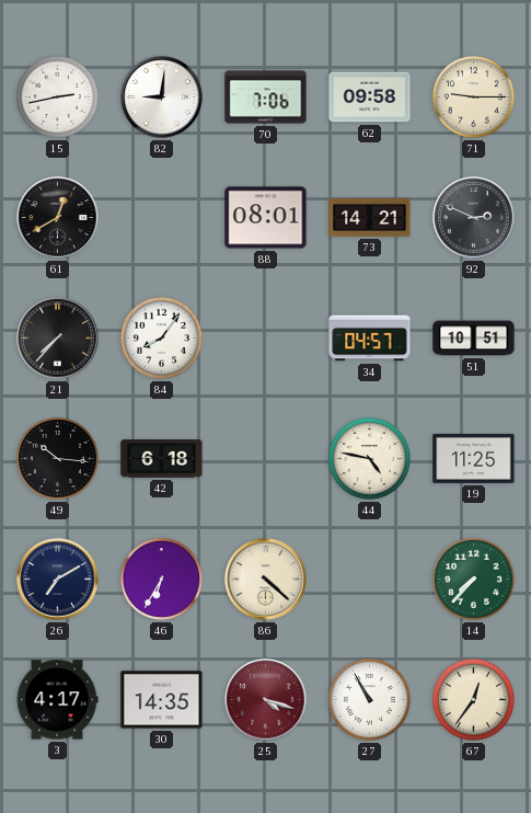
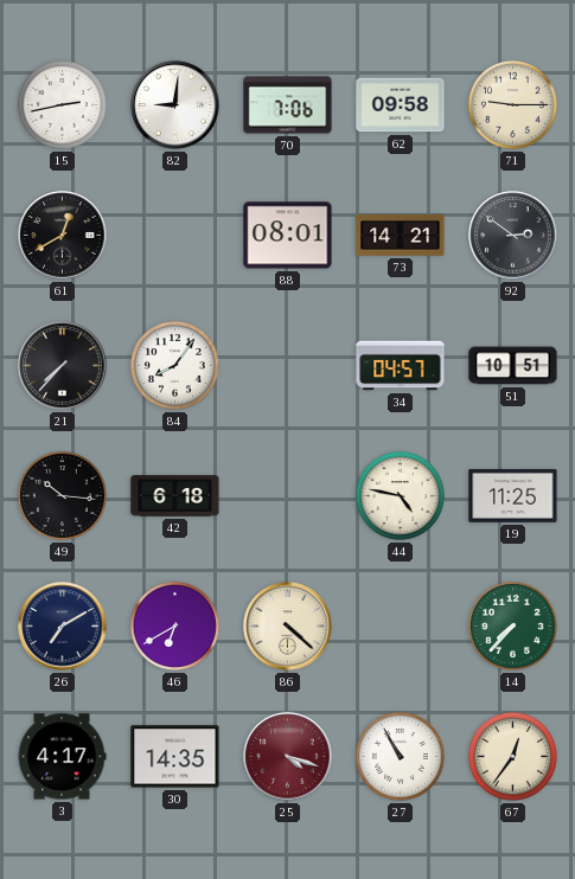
92: 2:49 -> 2:51 (513, 236)
46: 6:35 -> 6:40 (174, 625)
